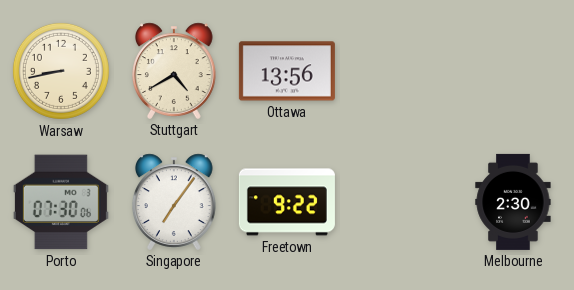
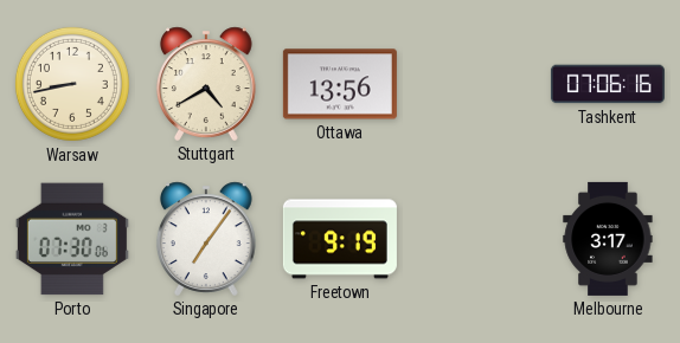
Tashkent: none -> 07:06 (608, 84)
Freetown: 9:22 -> 9:19 (340, 239)
Melbourne: 2:30 -> 3:17 (608, 239)
